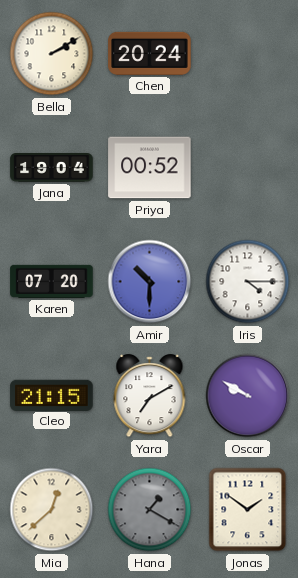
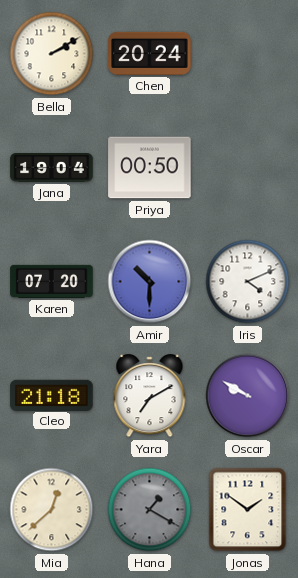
Priya: 00:52 -> 00:50 (150, 168)
Iris: 4:15 -> 4:11 (248, 282)
Cleo: 21:15 -> 21:18 (52, 395)
